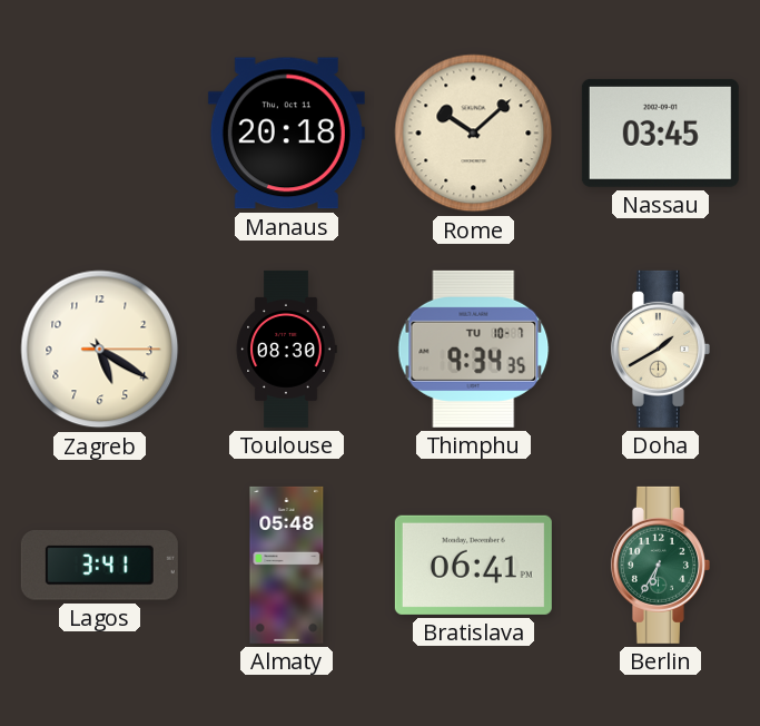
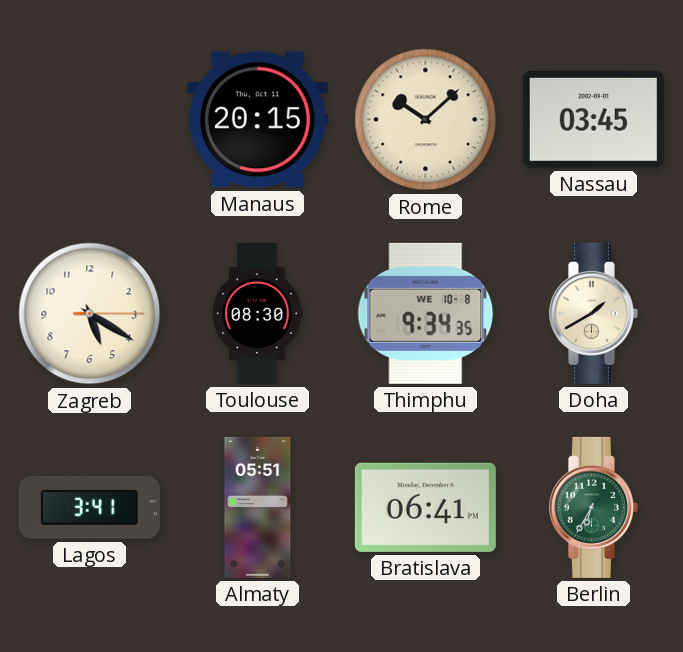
Manaus: 20:18 -> 20:15 (257, 120)
Thimphu date: TU 10-7 -> WE 10-8 (426, 313)
Almaty: 05:48 -> 05:51 (258, 507)
